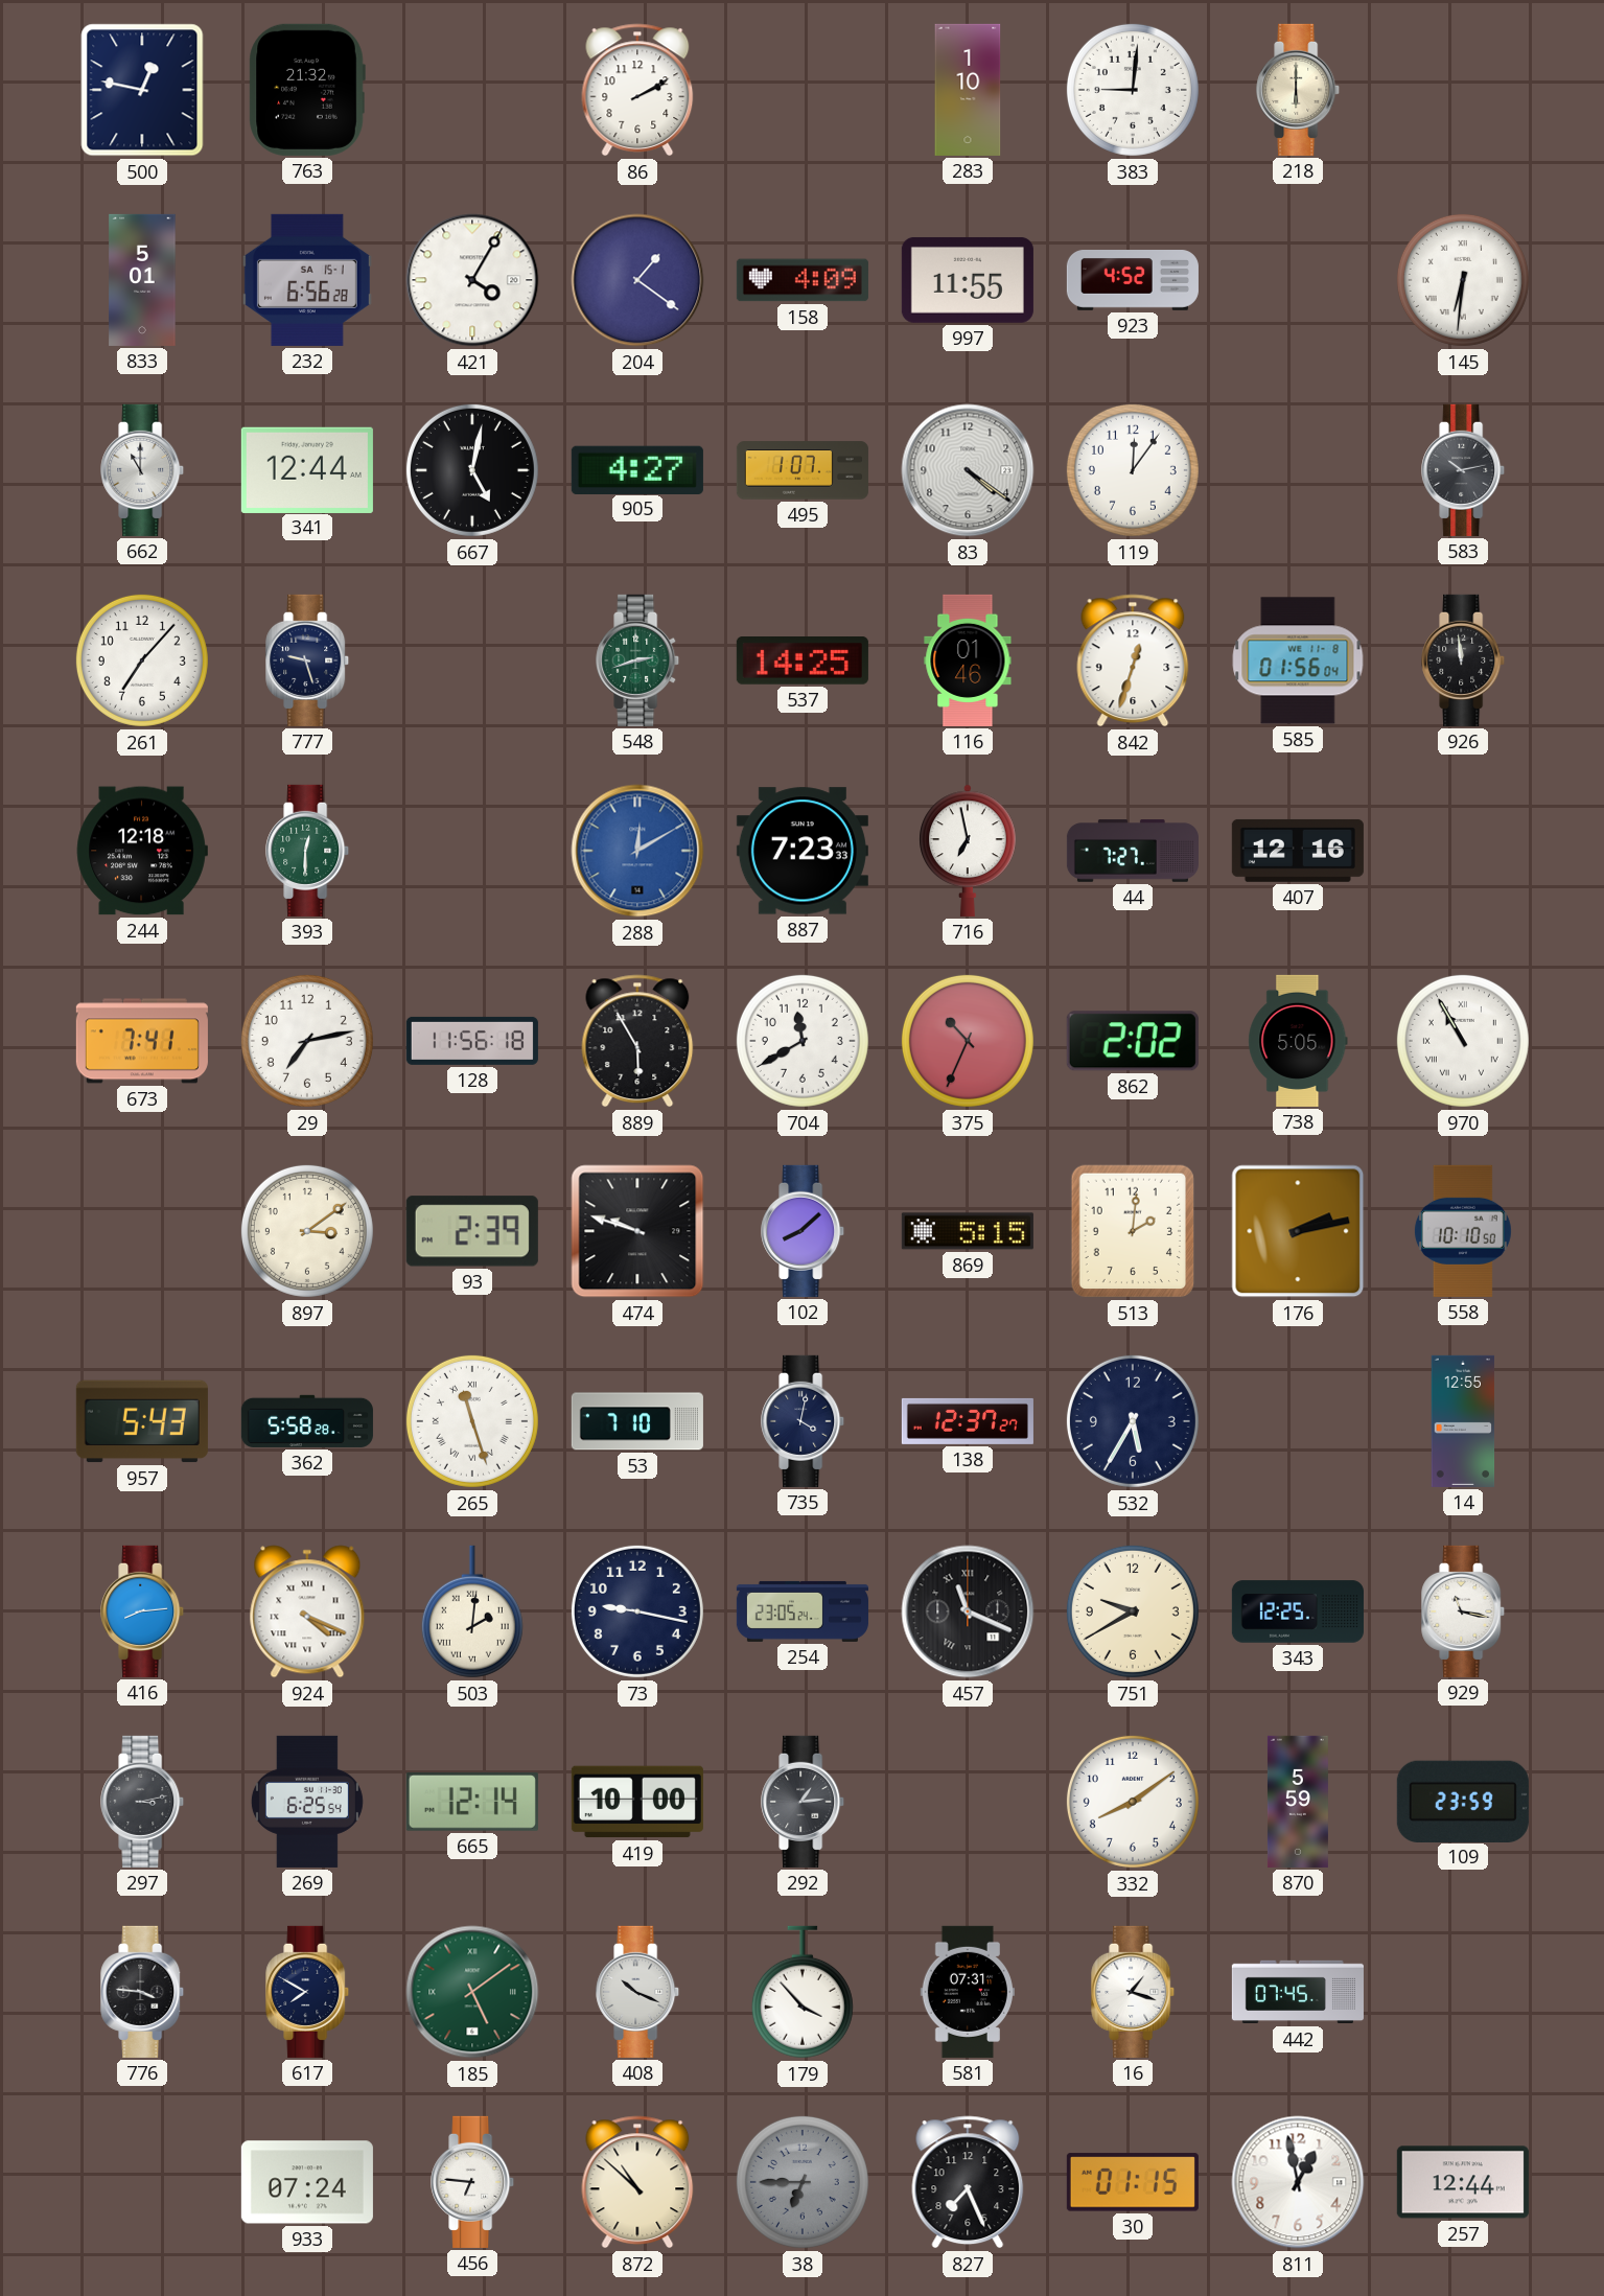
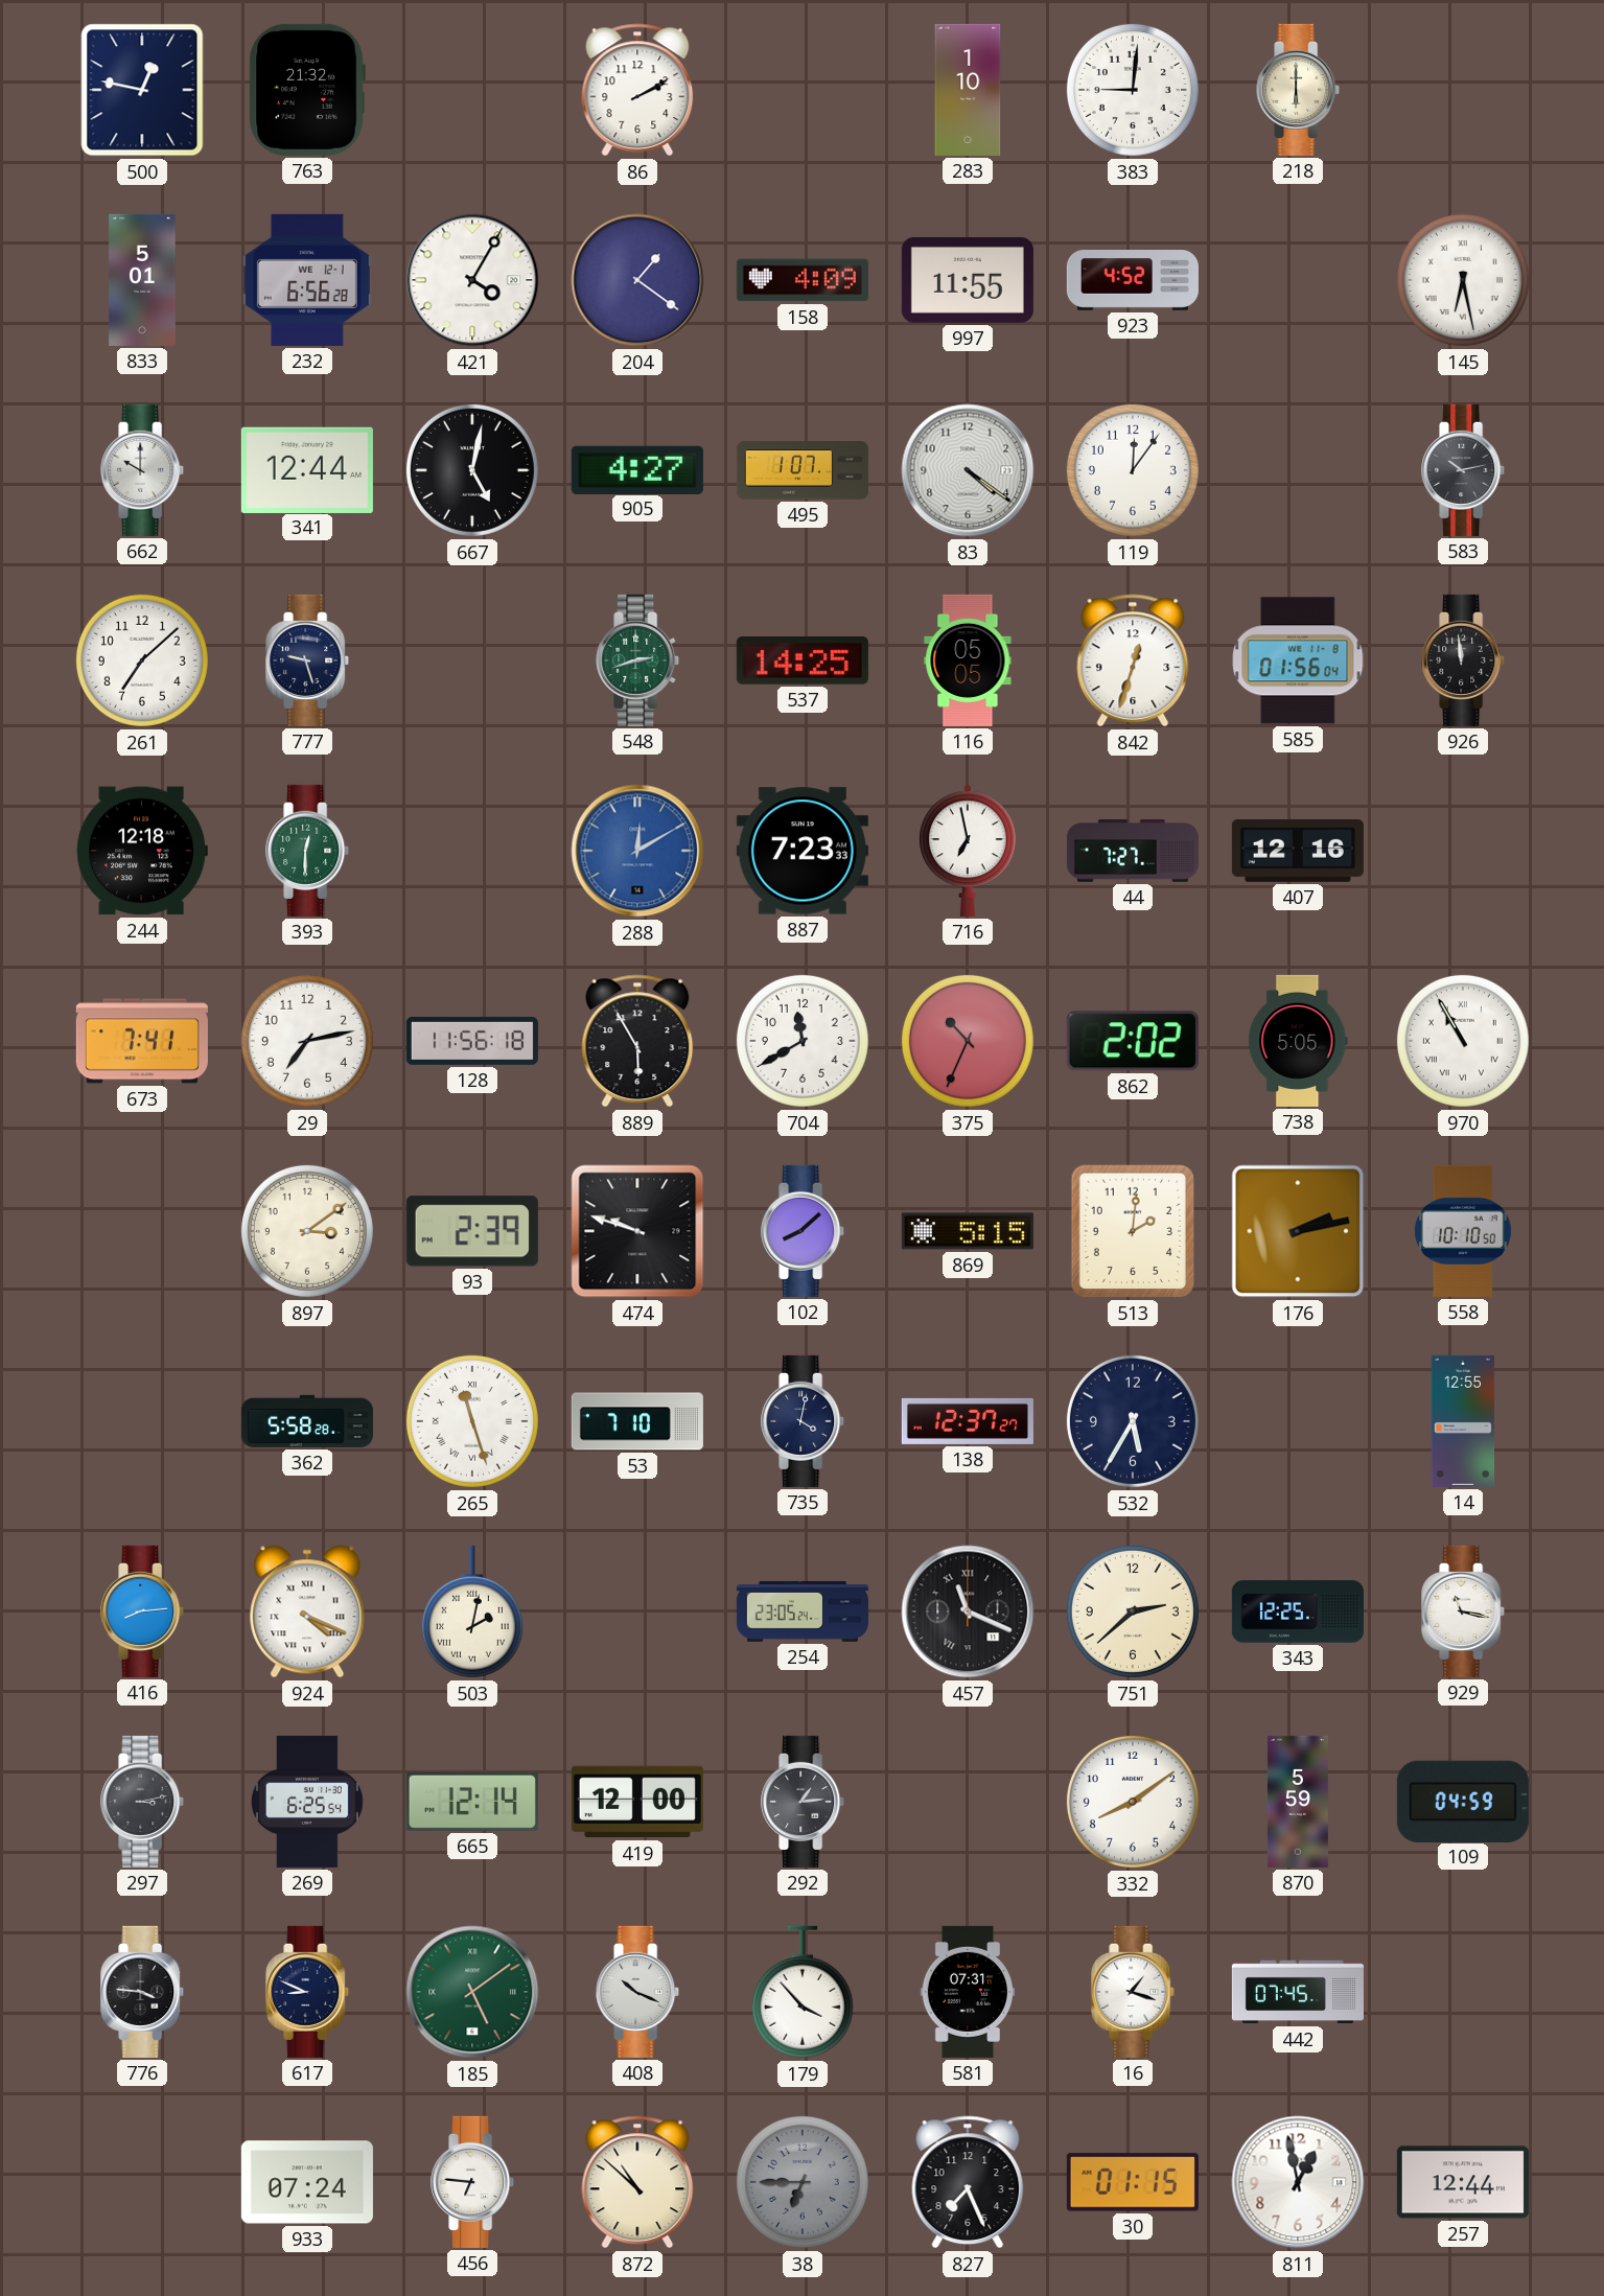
232 date: SA 15-1 -> WE 12-1 (307, 280)
145: 6:31 -> 6:28 (1463, 280)
662: 11:00 -> 10:00 (143, 470)
261: 7:07 -> 7:08 (142, 660)
116: 01:46 -> 05:05 (968, 660)
957: 5:43 -> none (142, 1421)
503: 2:01 -> 2:02 (472, 1611)
73: 9:17 -> none (637, 1611)
751: 9:40 -> 2:38 (1133, 1611)
419: 10:00 -> 12:00 (637, 1802)
109: 23:59 -> 04:59 (1463, 1801)
617: 7:50 -> 8:49 (308, 1992)
